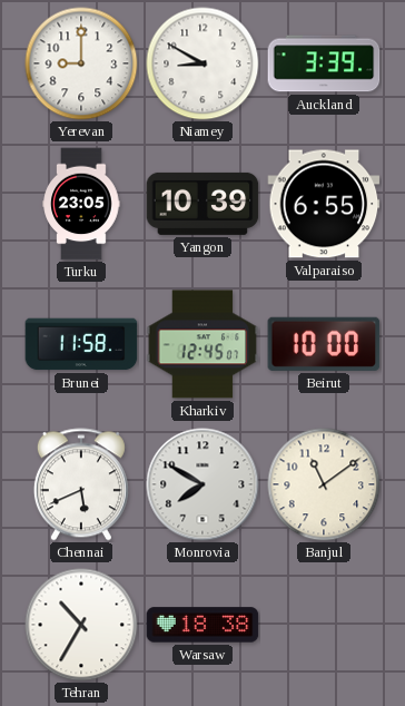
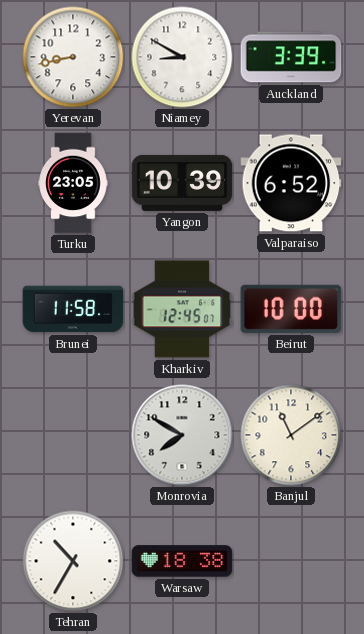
Yerevan: 9:00 -> 8:43 (73, 57)
Valparaiso: 6:55 -> 6:52 (291, 183)
Chennai: 5:41 -> none (81, 484)
